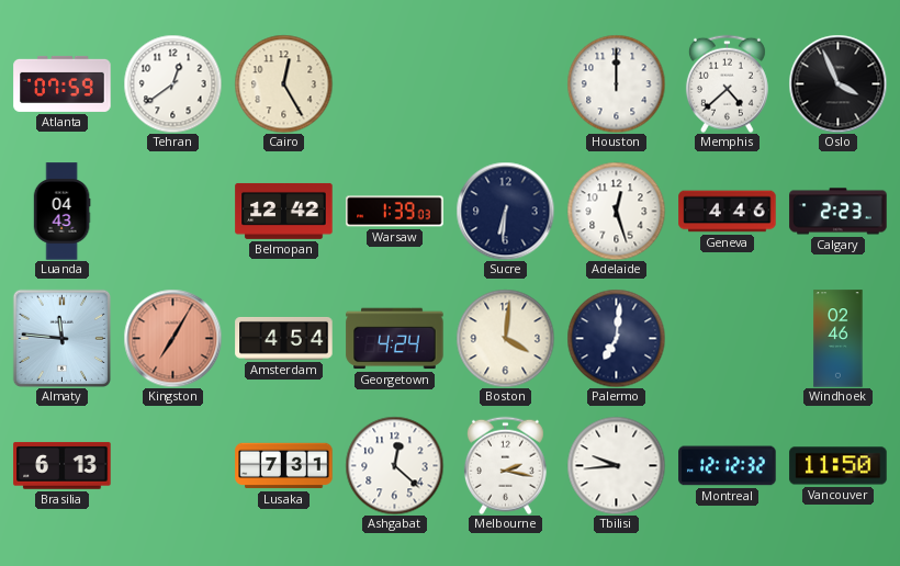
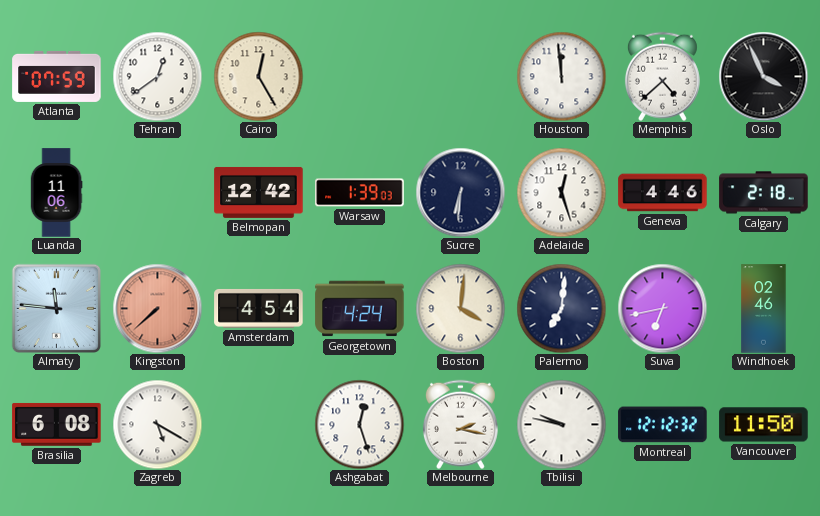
Houston: 12:00 -> 11:59 (561, 76)
Luanda: 04:43 -> 11:06 (56, 193)
Calgary: 2:23 -> 2:18 (764, 193)
Kingston: 7:05 -> 7:38 (157, 308)
Suva: none -> 6:43 (662, 308)
Brasilia: 6:13 -> 6:08 (57, 425)
Zagreb: none -> 5:20 (157, 424)
Lusaka: 7:31 -> none (284, 466)
Ashgabat: 12:22 -> 12:27 (359, 424)
Tbilisi: 9:44 -> 9:47 (561, 424)
